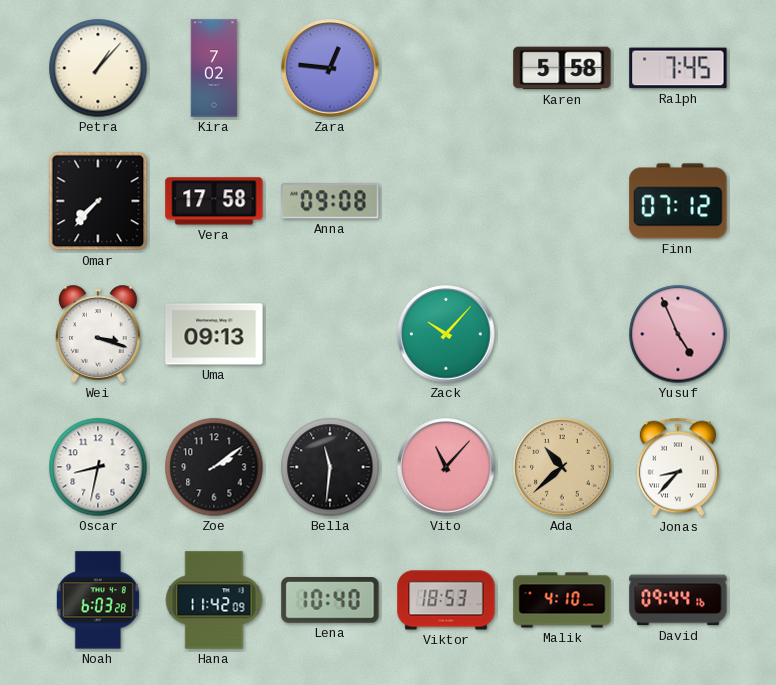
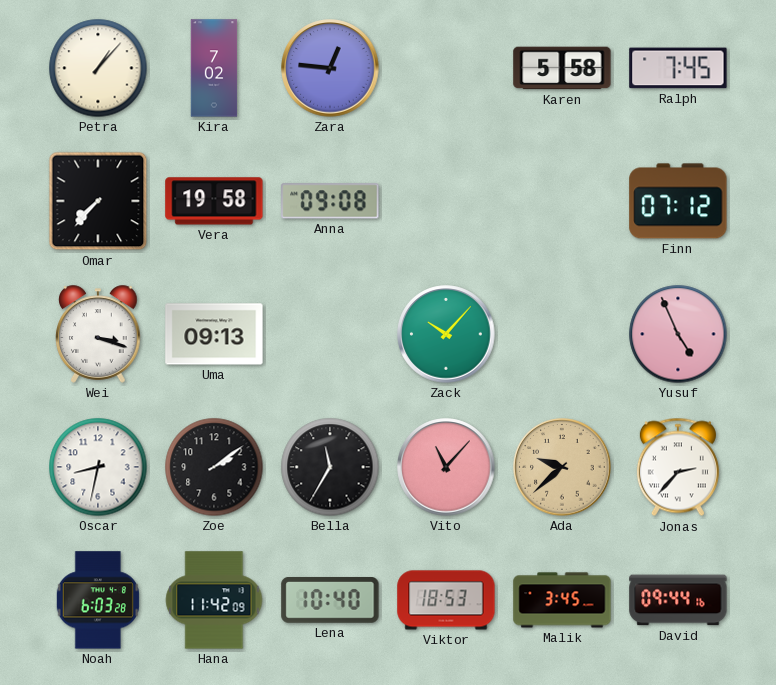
Vera: 17:58 -> 19:58 (214, 201)
Bella: 11:31 -> 11:35 (330, 467)
Ada: 10:38 -> 9:38 (562, 467)
Jonas: 8:37 -> 2:37 (678, 467)
Malik: 4:10 -> 3:45 (562, 600)
